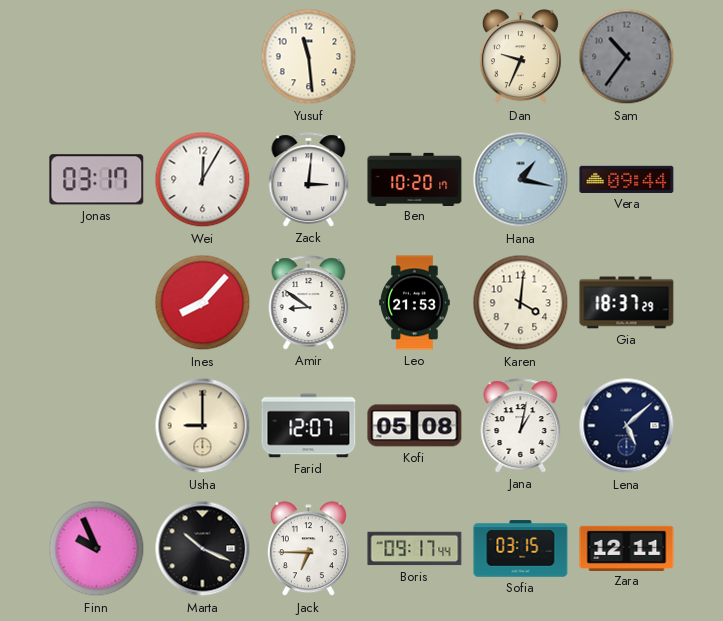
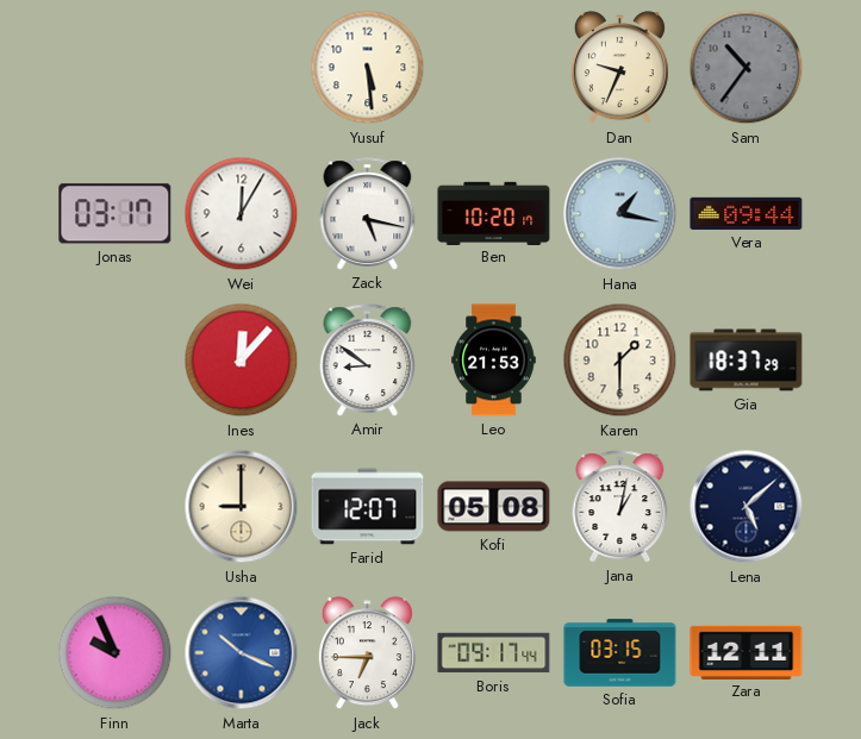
Yusuf: 11:29 -> 5:29 (368, 68)
Zack: 3:01 -> 5:17 (368, 214)
Ines: 8:07 -> 12:07 (242, 361)
Karen: 4:01 -> 1:30 (620, 361)
Marta dial: black -> blue (242, 653)
